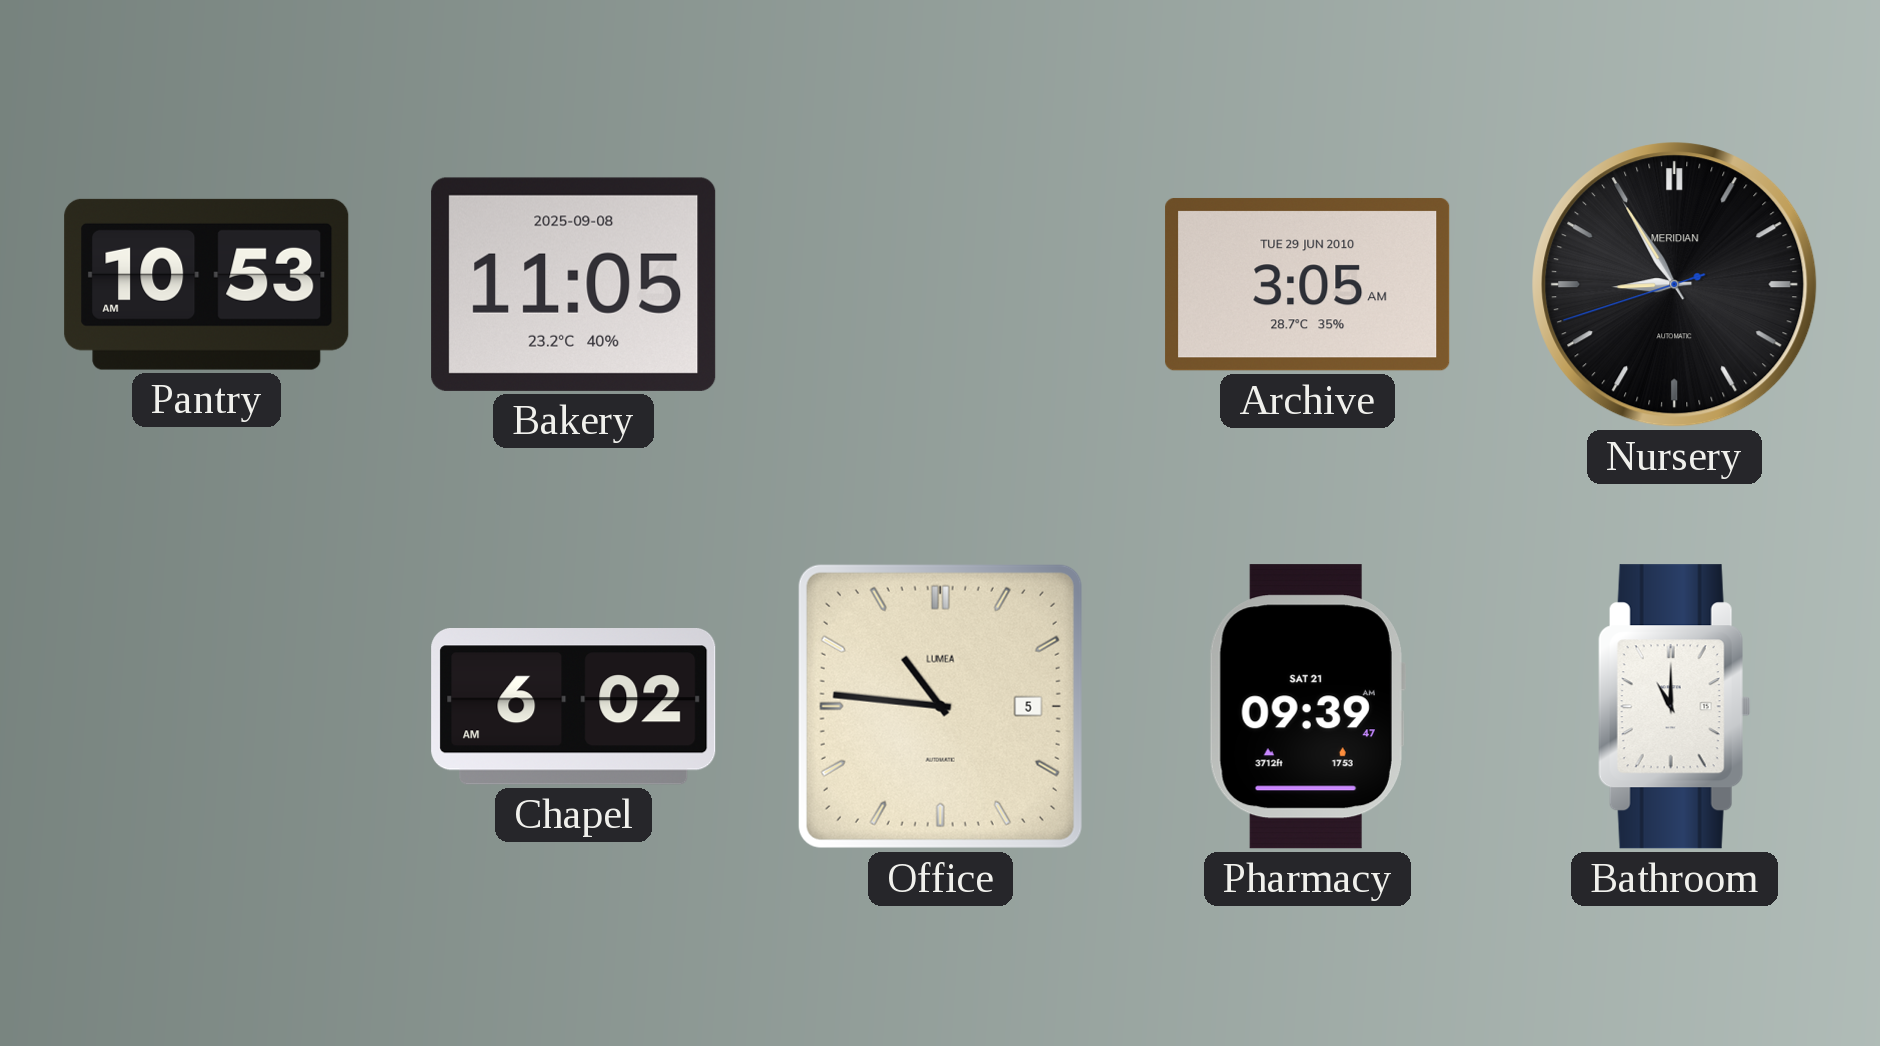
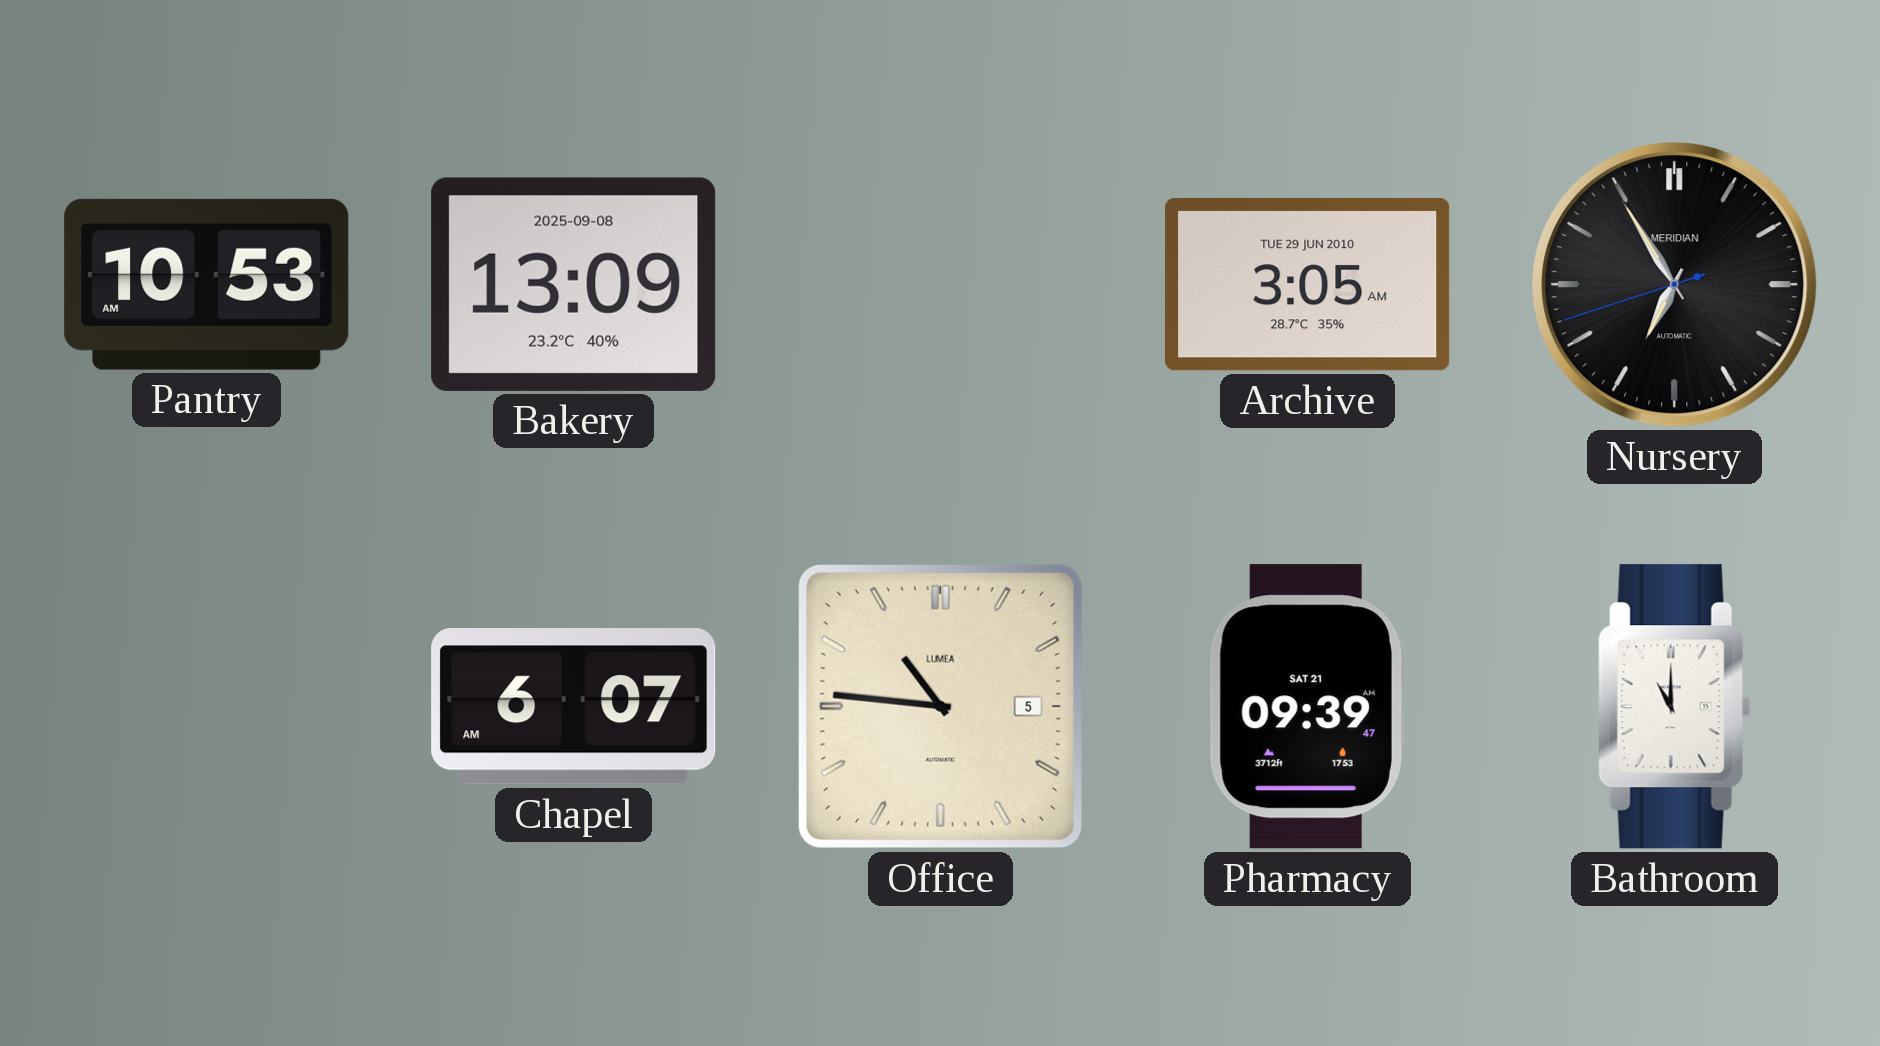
Bakery: 11:05 -> 13:09 (574, 284)
Nursery: 8:54 -> 6:54 (1675, 285)
Chapel: 6:02 -> 6:07 (574, 707)
